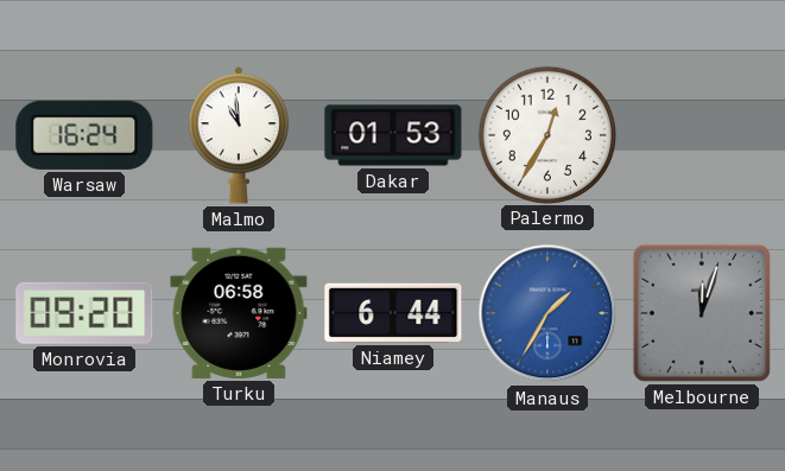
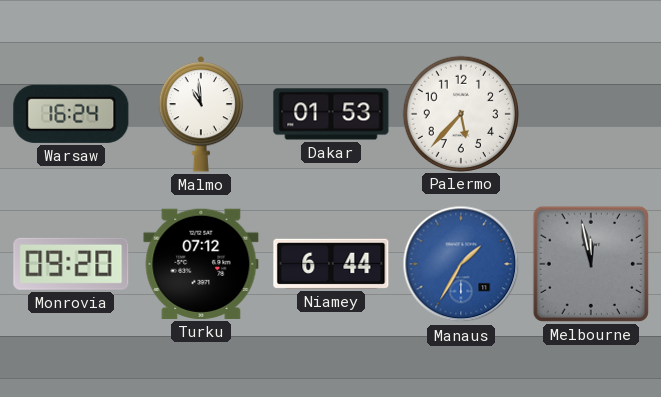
Palermo: 12:35 -> 5:37 (460, 113)
Turku: 06:58 -> 07:12 (201, 264)
Melbourne: 12:03 -> 11:58 (591, 264)
